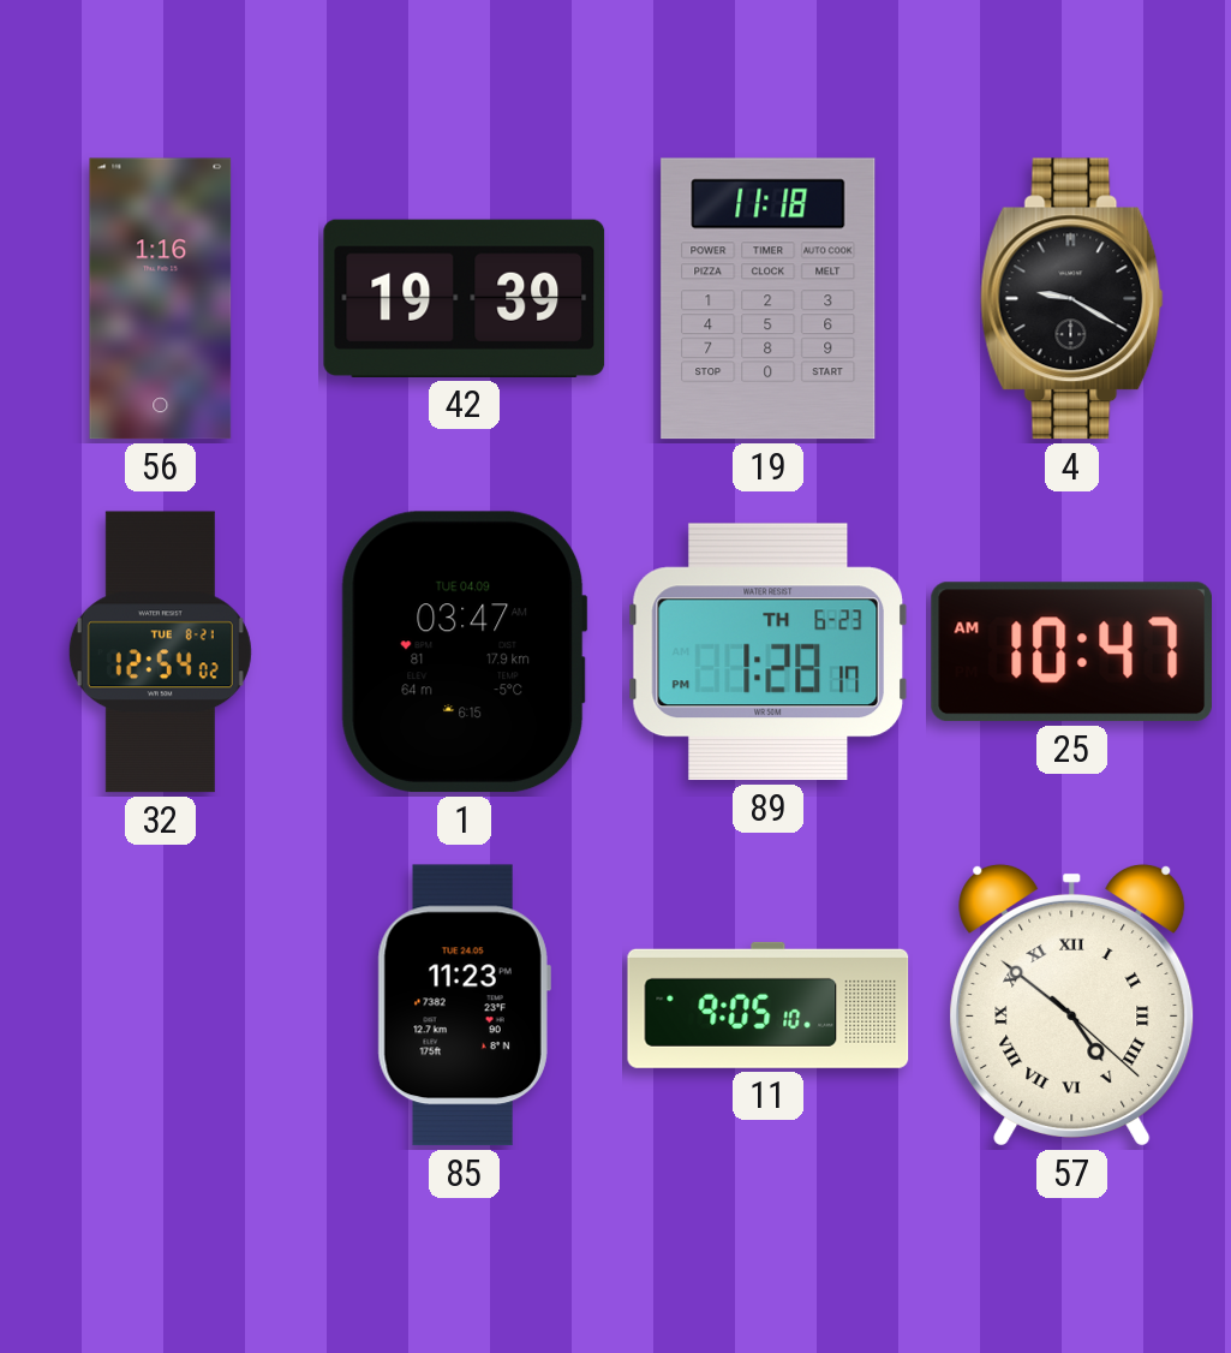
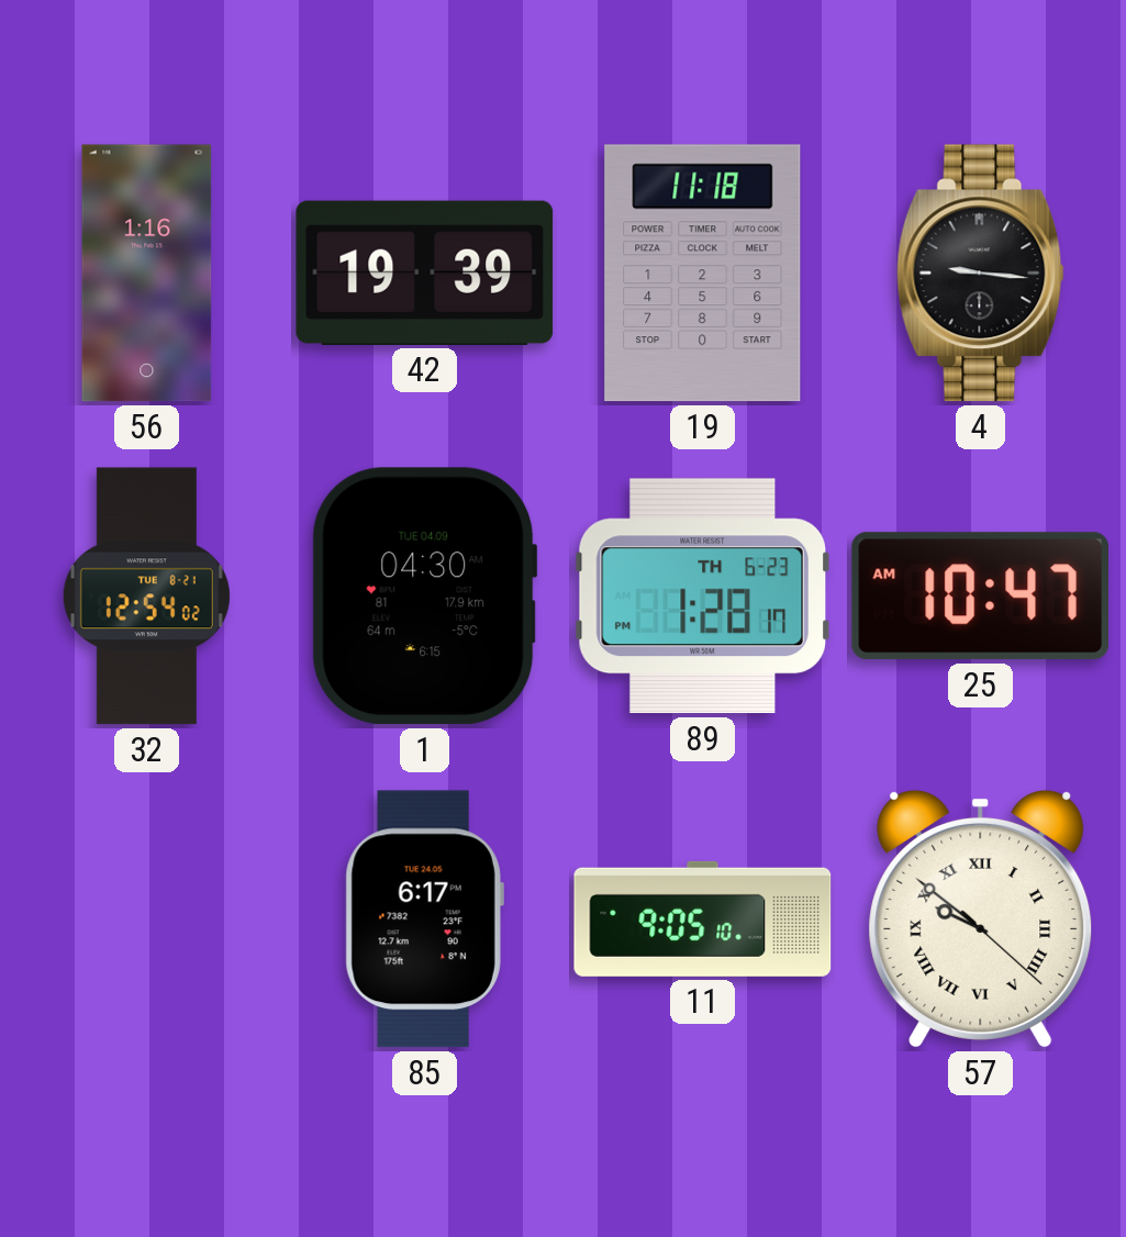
4: 9:20 -> 9:16 (981, 274)
1: 03:47 -> 04:30 (424, 597)
85: 11:23 -> 6:17 (424, 920)
57: 4:51 -> 9:51 (981, 918)
